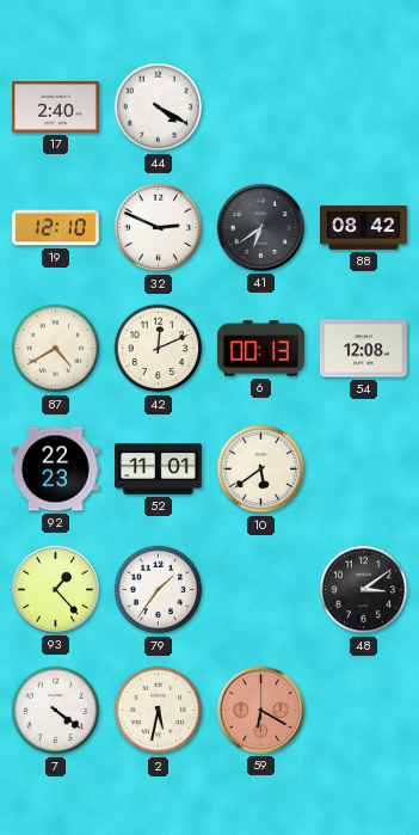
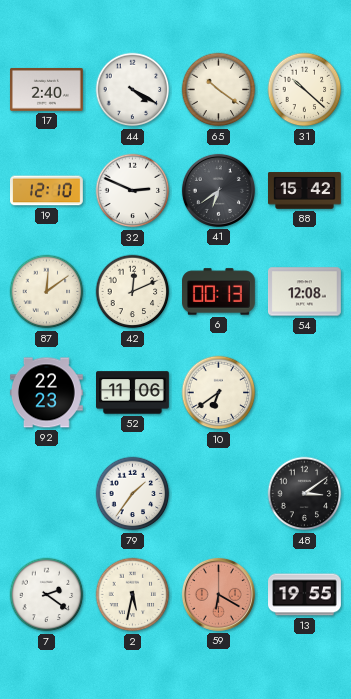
65: none -> 10:21 (219, 90)
31: none -> 10:22 (305, 90)
88: 08:42 -> 15:42 (305, 191)
87: 4:40 -> 12:09 (47, 292)
52: 11:01 -> 11:06 (133, 393)
10: 5:39 -> 6:39 (219, 393)
93: 1:23 -> none (55, 589)
7: 4:21 -> 2:21 (47, 595)
13: none -> 19:55 (305, 595)
